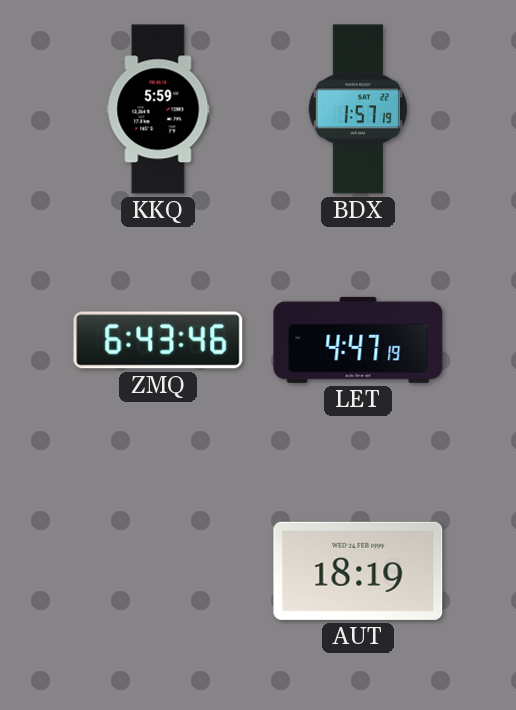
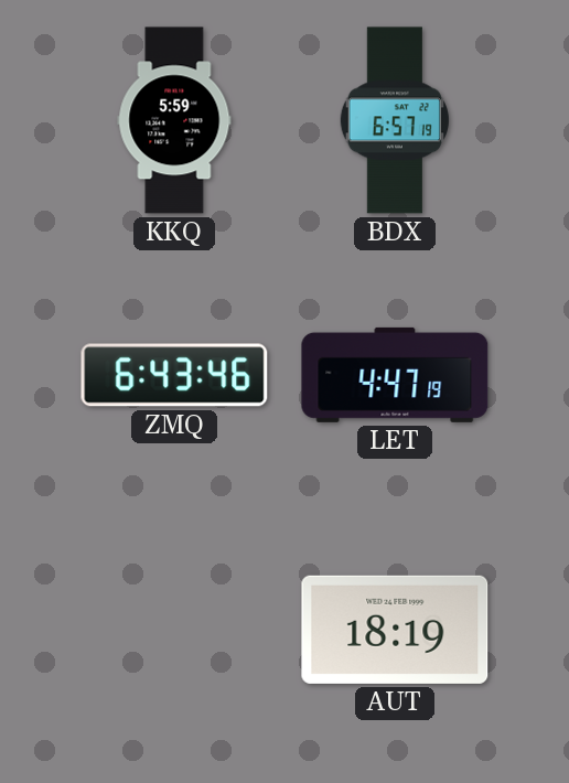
BDX: 1:57 -> 6:57 (395, 120)
